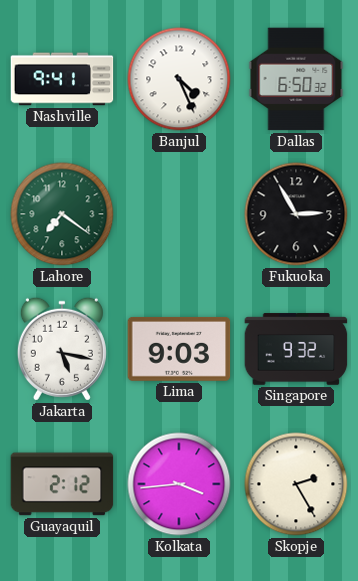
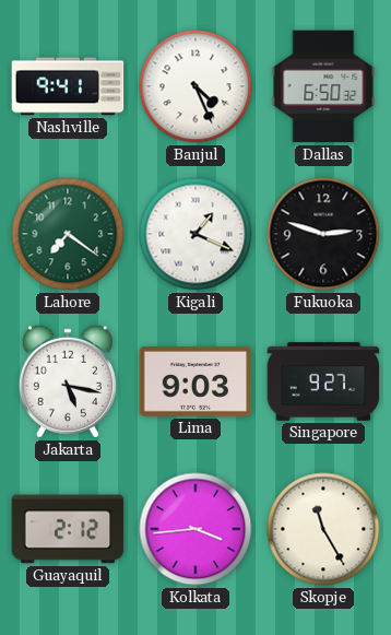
Kigali: none -> 1:19 (195, 234)
Fukuoka: 2:55 -> 2:48 (323, 234)
Singapore: 9:32 -> 9:27 (323, 381)
Skopje: 2:25 -> 11:25 (323, 529)
